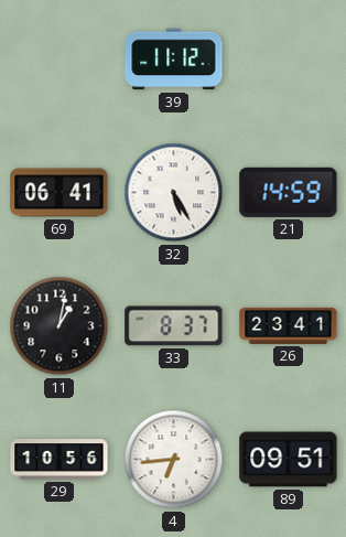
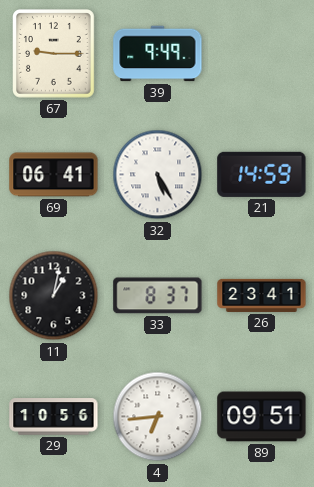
67: none -> 9:15 (54, 54)
39: 11:12 -> 9:49 (158, 54)
